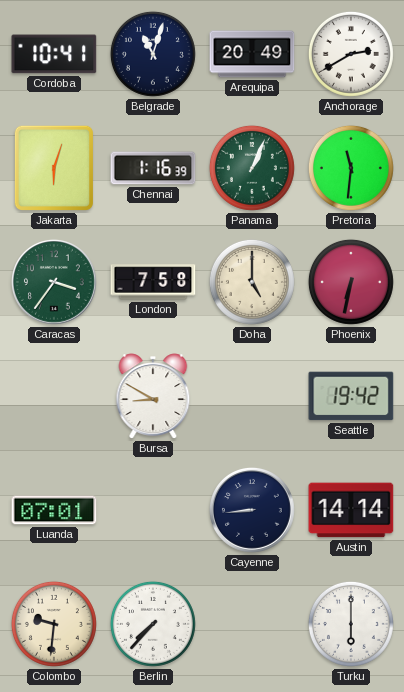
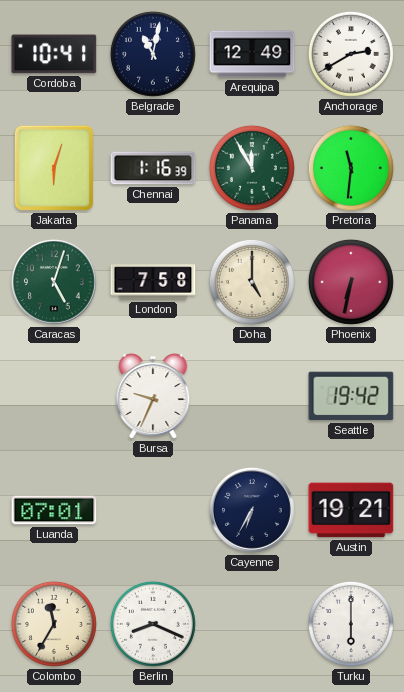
Belgrade: 11:03 -> 11:02 (153, 54)
Arequipa: 20:49 -> 12:49 (252, 54)
Panama: 1:04 -> 11:55 (252, 168)
Caracas: 3:36 -> 5:03 (55, 283)
Bursa: 8:50 -> 9:34 (153, 396)
Cayenne: 8:44 -> 6:35 (253, 511)
Austin: 14:14 -> 19:21 (351, 510)
Colombo: 9:31 -> 11:35 (54, 624)
Berlin: 7:37 -> 8:19 (153, 624)
